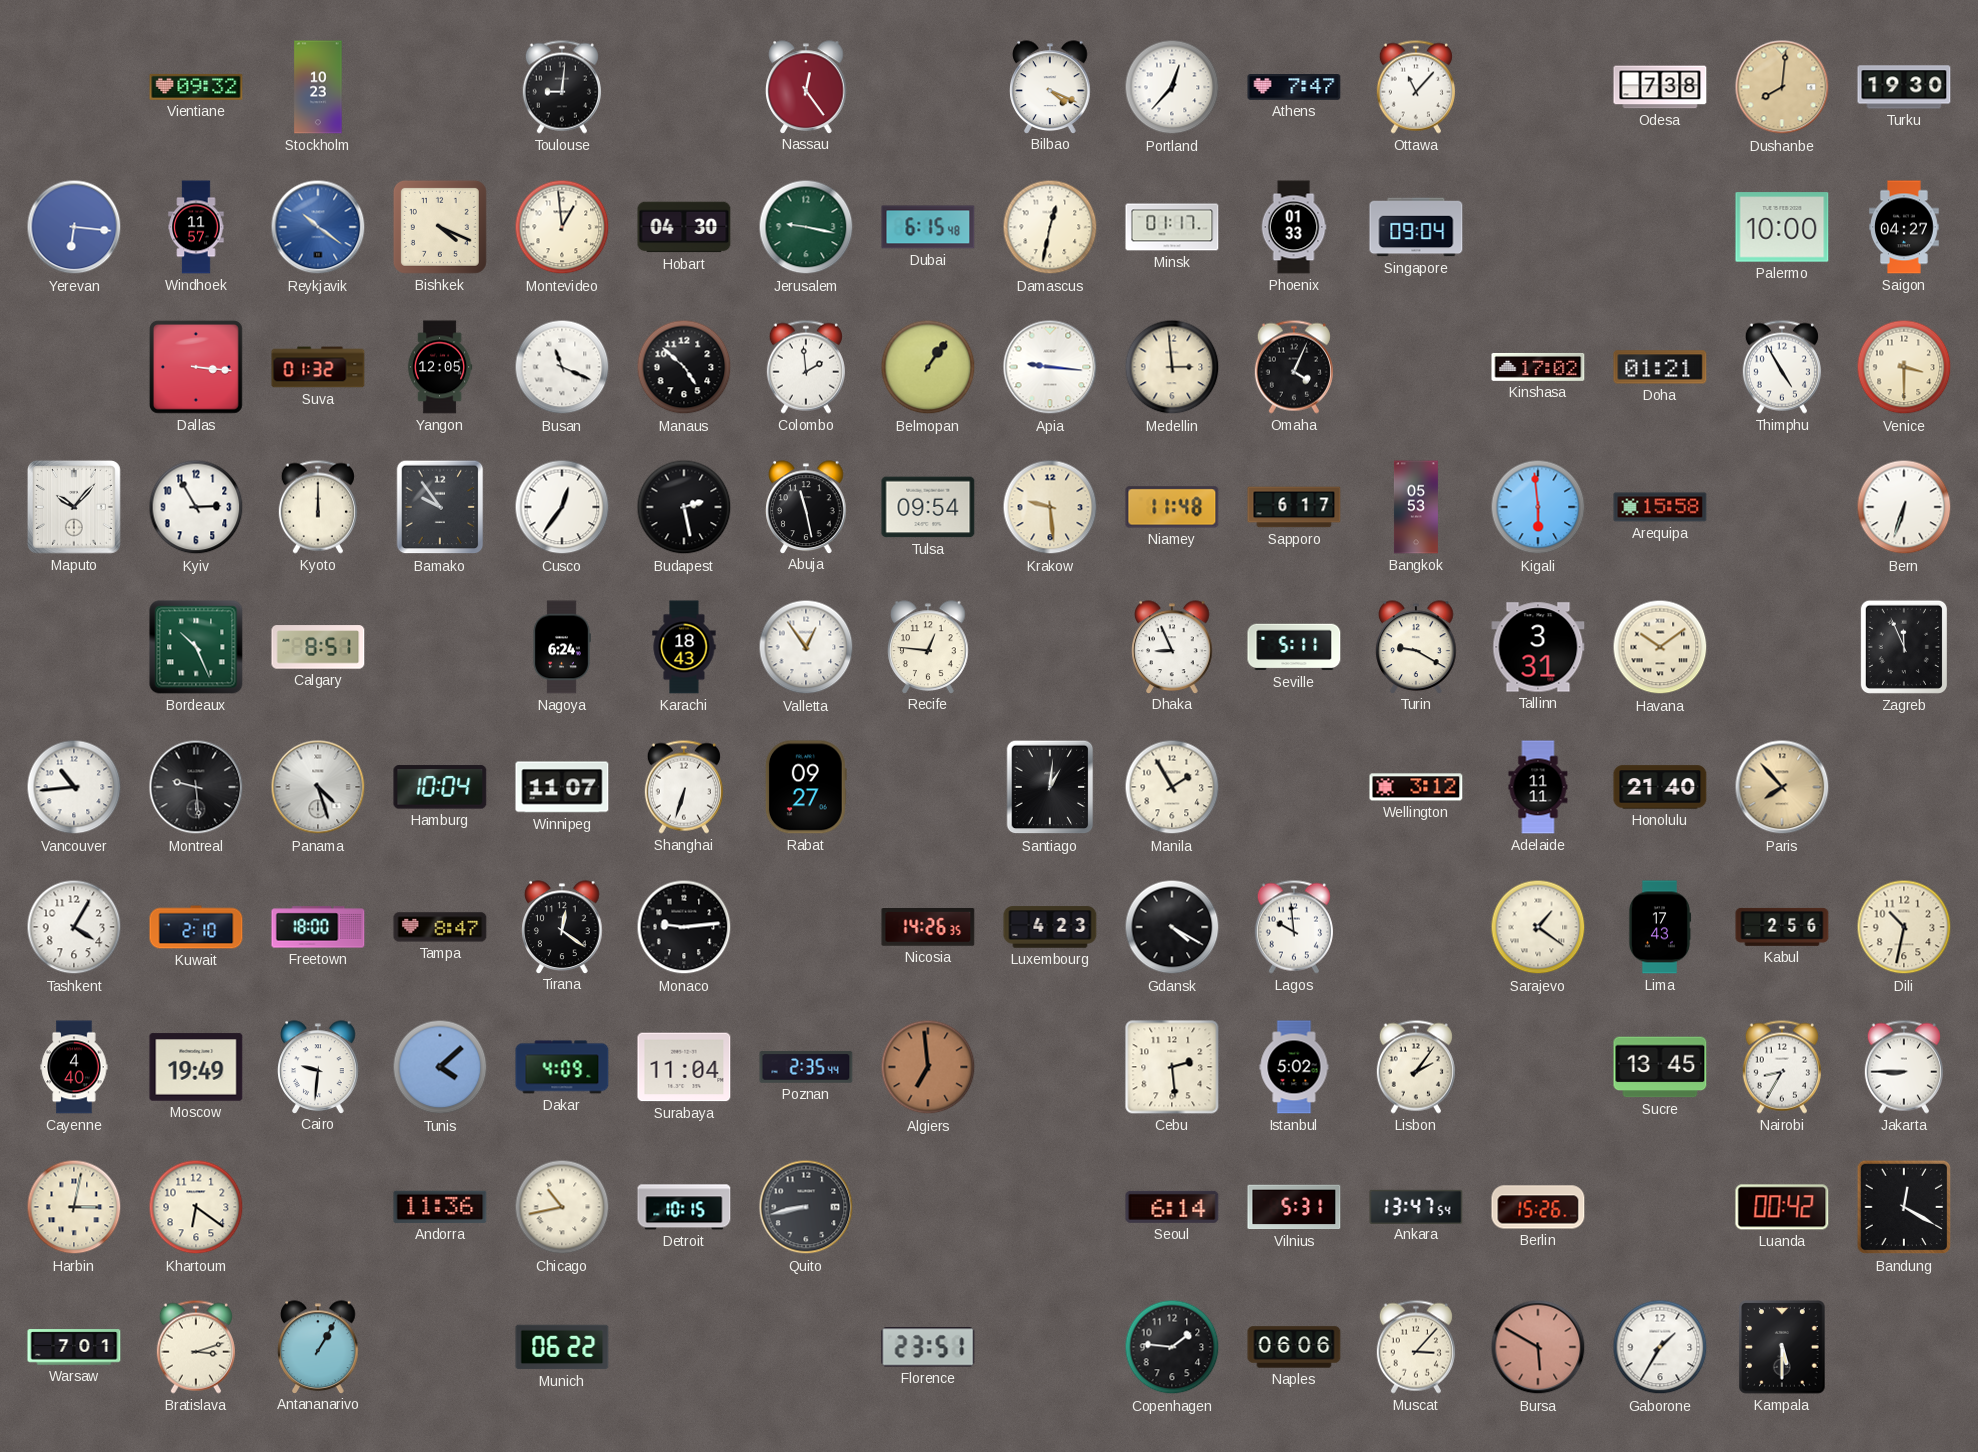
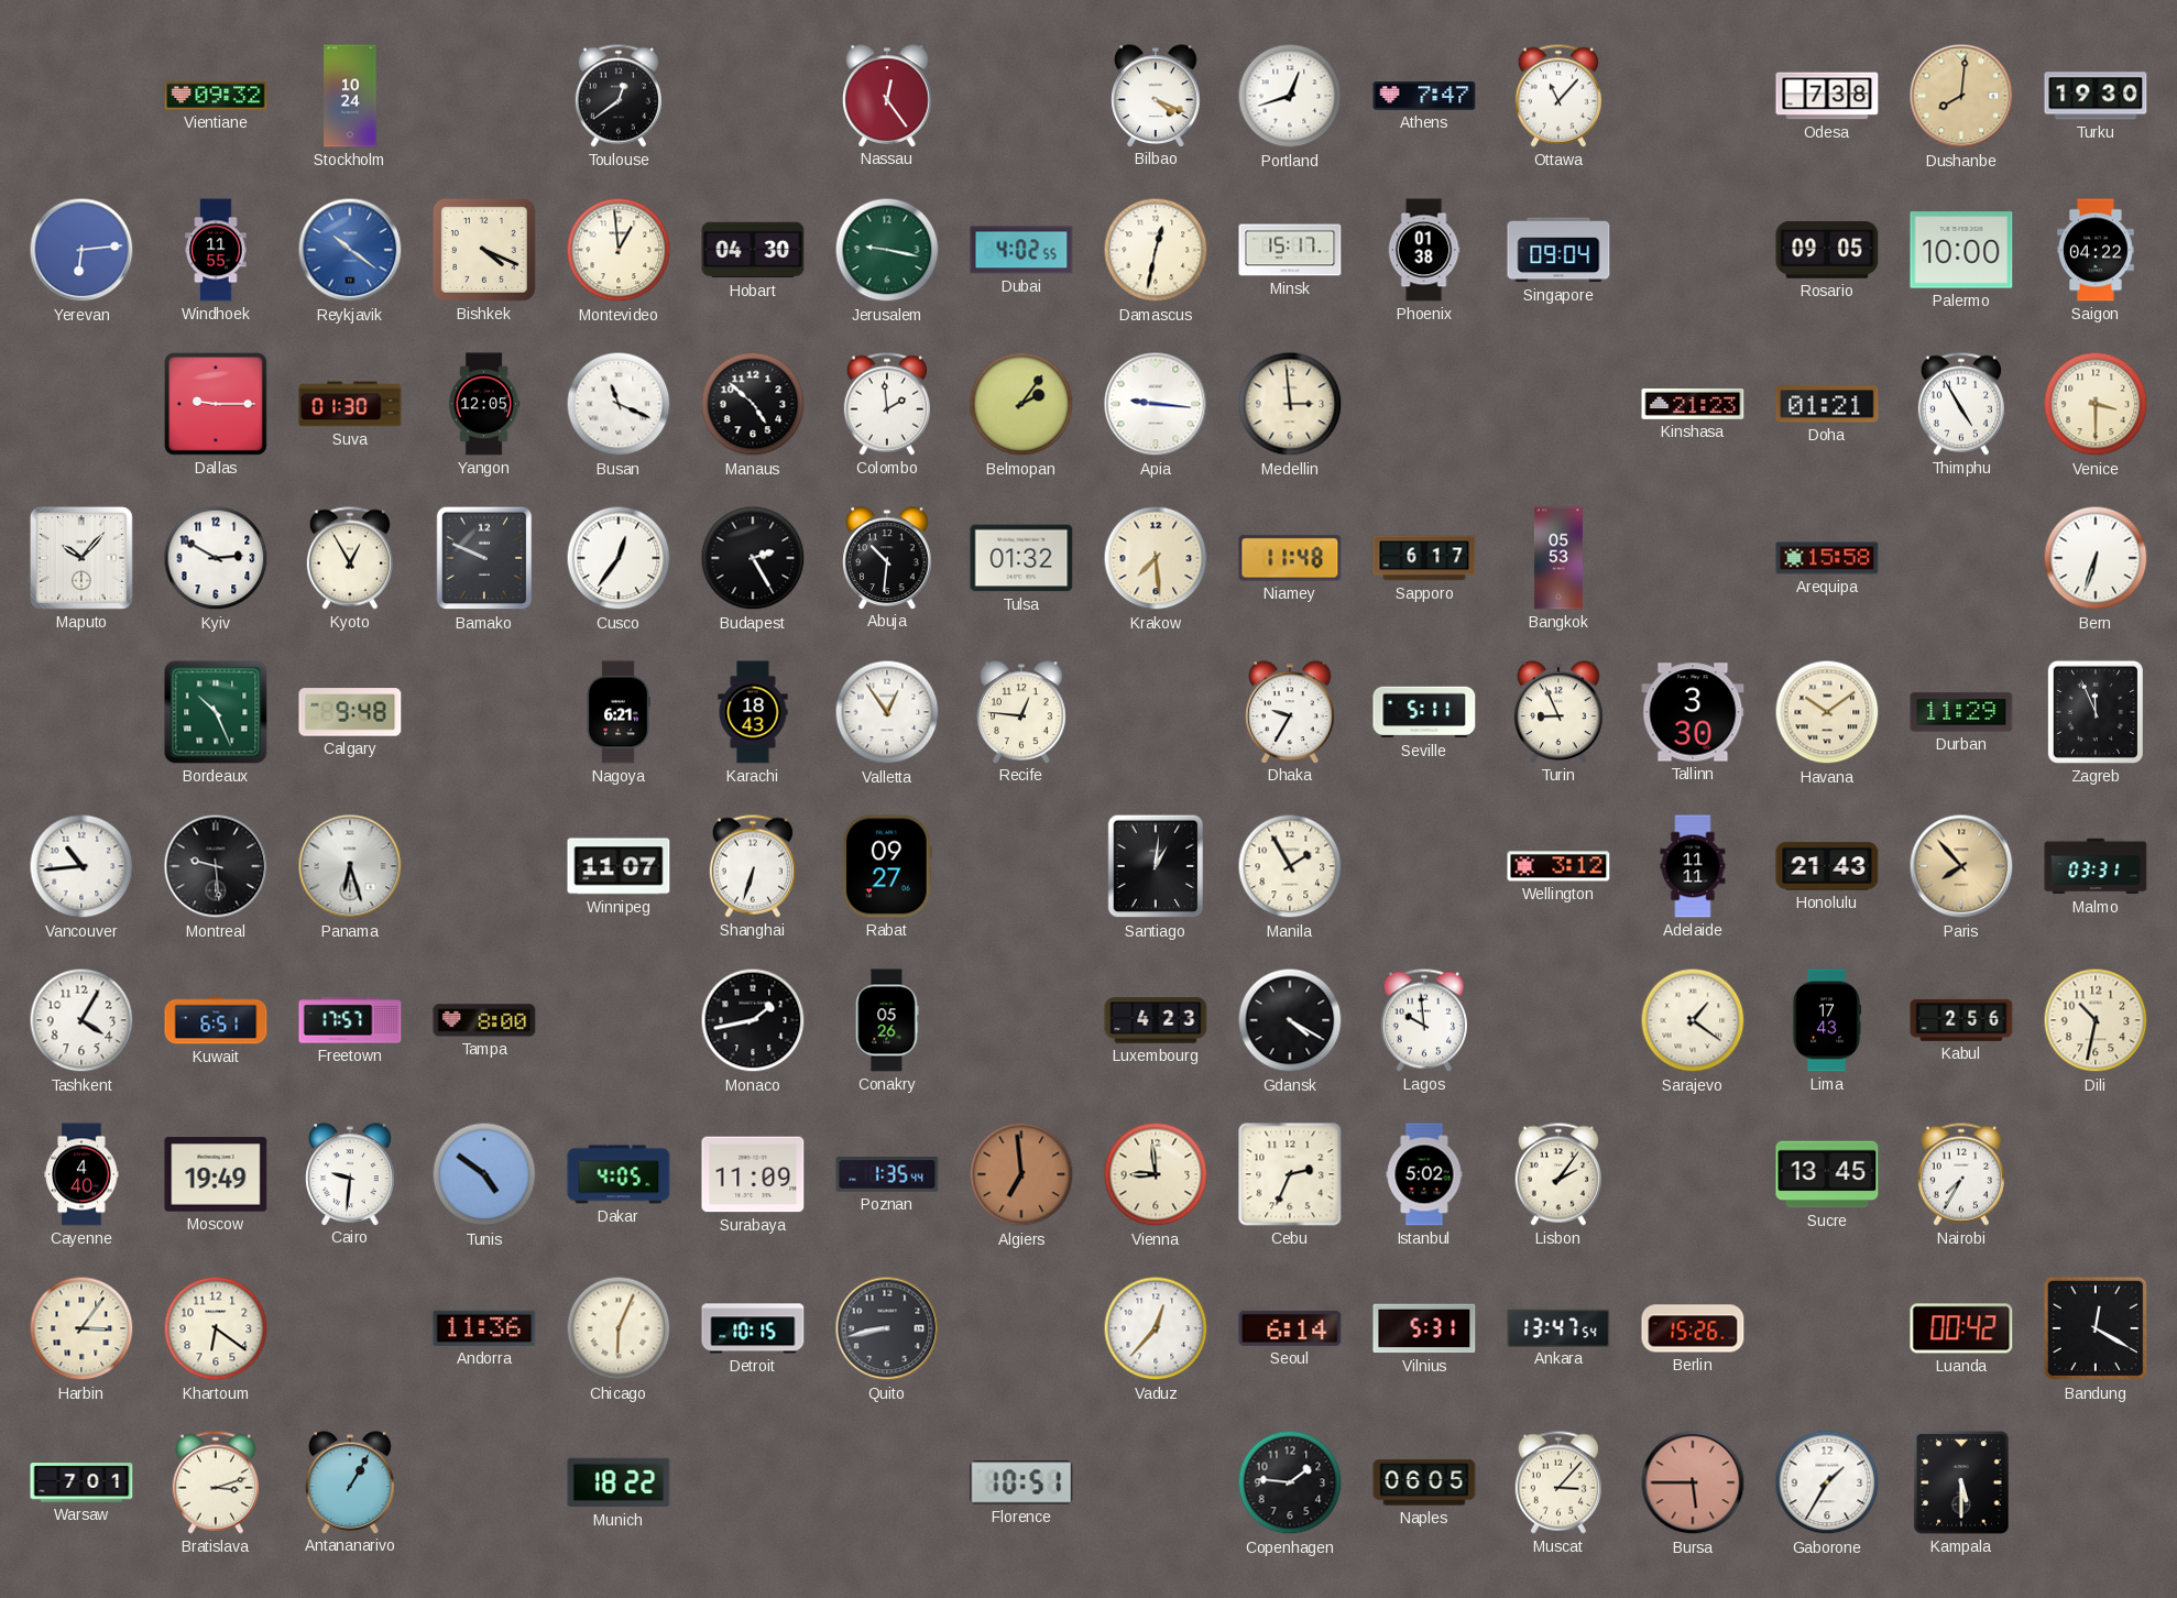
Stockholm: 10:23 -> 10:24 (350, 96)
Toulouse: 9:01 -> 12:39 (619, 96)
Portland: 12:37 -> 12:42 (1290, 96)
Yerevan: 6:16 -> 6:14 (81, 250)
Windhoek: 11:57 -> 11:55 (216, 250)
Dubai: 6:15 -> 4:02 (1021, 250)
Minsk: 01:17 -> 15:17 (1290, 250)
Phoenix: 01:33 -> 01:38 (1424, 250)
Rosario: none -> 09:05 (1827, 251)
Saigon: 04:27 -> 04:22 (2096, 250)
Dallas: 3:16 -> 9:15 (216, 404)
Suva: 01:32 -> 01:30 (350, 404)
Belmopan: 1:06 -> 2:06 (1021, 404)
Omaha: 4:04 -> none (1294, 367)
Kinshasa: 17:02 -> 21:23 (1693, 404)
Kyiv: 2:55 -> 2:50 (216, 558)
Kyoto: 12:00 -> 12:55 (350, 558)
Bamako: 9:54 -> 9:49 (484, 558)
Budapest: 2:28 -> 2:25 (753, 558)
Abuja: 11:28 -> 10:31 (887, 558)
Tulsa: 09:54 -> 01:32 (1021, 558)
Krakow: 9:29 -> 7:29 (1156, 558)
Kigali: 5:59 -> none (1538, 507)
Calgary: 8:51 -> 9:48 (350, 712)
Nagoya: 6:24 -> 6:21 (619, 712)
Dhaka: 8:56 -> 9:35 (1290, 712)
Turin: 9:20 -> 8:56 (1558, 712)
Tallinn: 3:31 -> 3:30 (1693, 712)
Durban: none -> 11:29 (1961, 712)
Panama: 4:27 -> 6:27 (350, 866)
Hamburg: 10:04 -> none (440, 787)
Honolulu: 21:40 -> 21:43 (1827, 866)
Malmo: none -> 03:31 (2096, 866)
Kuwait: 2:10 -> 6:51 (216, 1020)
Freetown: 18:00 -> 17:57 (350, 1020)
Tampa: 8:47 -> 8:00 (484, 1020)
Tirana: 12:21 -> none (562, 927)
Monaco: 9:14 -> 1:43 (753, 1020)
Conakry: none -> 05:26 (887, 1020)
Nicosia: 14:26 -> none (928, 928)
Tunis: 4:08 -> 4:51 (484, 1174)
Dakar: 4:09 -> 4:05 (619, 1174)
Surabaya: 11:04 -> 11:09 (753, 1174)
Poznan: 2:35 -> 1:35 (887, 1174)
Vienna: none -> 8:59 (1156, 1174)
Cebu: 2:29 -> 2:34 (1290, 1174)
Nairobi: 8:35 -> 7:35 (1961, 1174)
Jakarta: 8:45 -> none (1904, 1067)
Harbin: 3:02 -> 3:06 (81, 1328)
Chicago: 10:43 -> 6:04 (619, 1328)
Vaduz: none -> 12:37 (1156, 1328)
Munich: 06:22 -> 18:22 (619, 1482)
Florence: 23:51 -> 10:51 (1021, 1482)
Naples: 06:06 -> 06:05 (1424, 1482)
Bursa: 5:50 -> 5:45 (1693, 1482)
